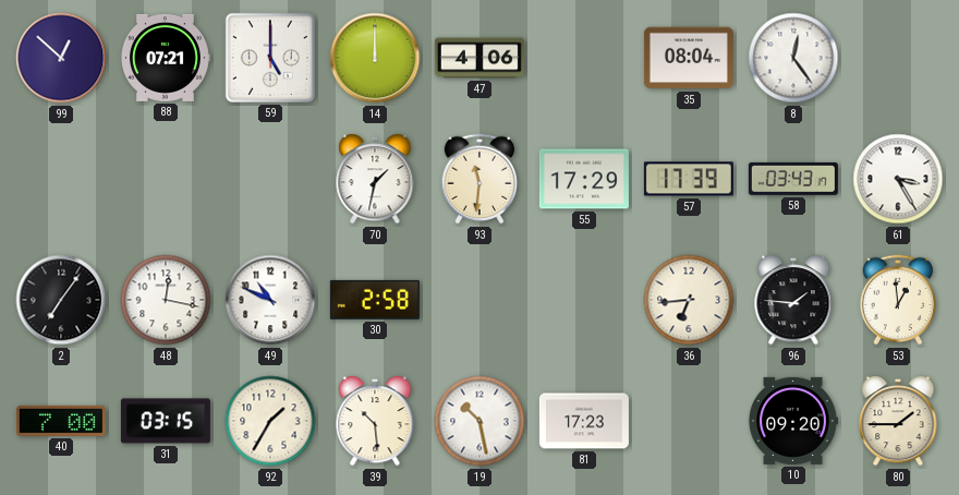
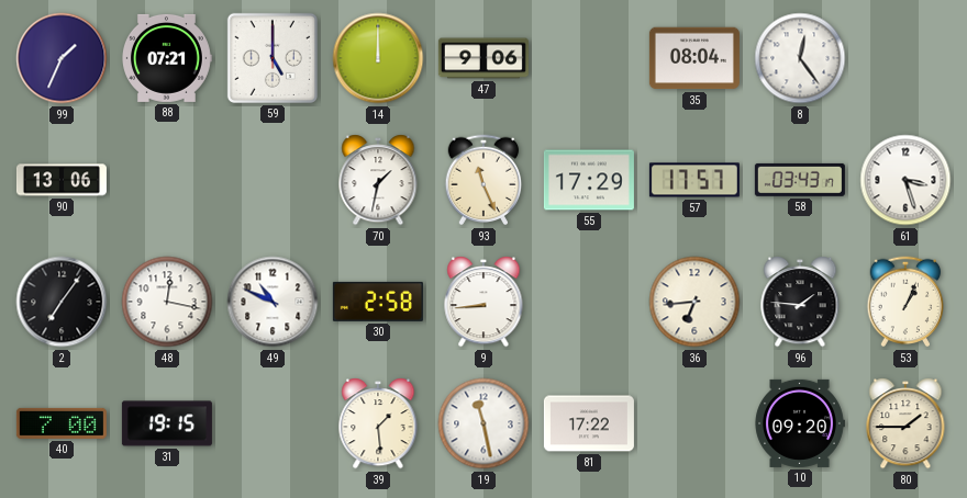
99: 12:52 -> 1:34 (62, 58)
47: 4:06 -> 9:06 (483, 58)
90: none -> 13:06 (62, 180)
93: 11:31 -> 11:26 (483, 180)
57: 17:39 -> 17:57 (694, 180)
61: 3:25 -> 3:27 (905, 180)
9: none -> 8:44 (483, 303)
53: 12:59 -> 1:04 (905, 302)
31: 03:15 -> 19:15 (167, 423)
92: 1:35 -> none (270, 421)
39: 10:29 -> 1:29 (378, 425)
19: 10:28 -> 11:28 (483, 423)
81: 17:23 -> 17:22 (589, 423)
